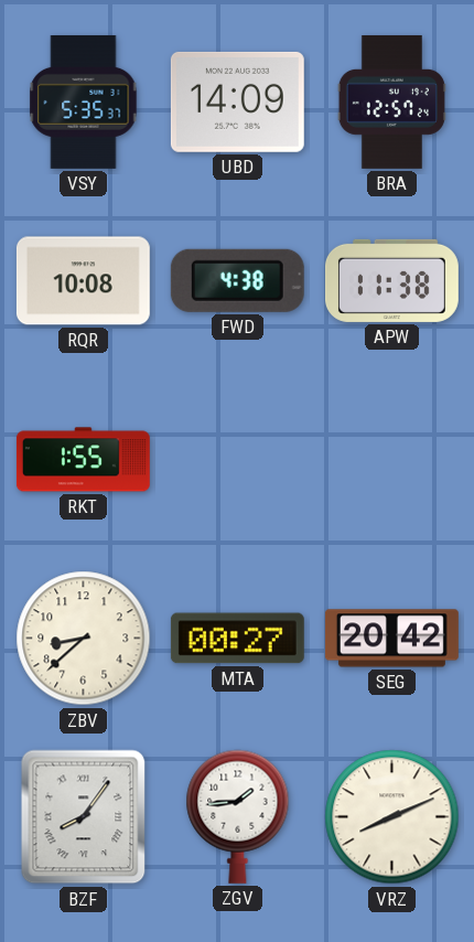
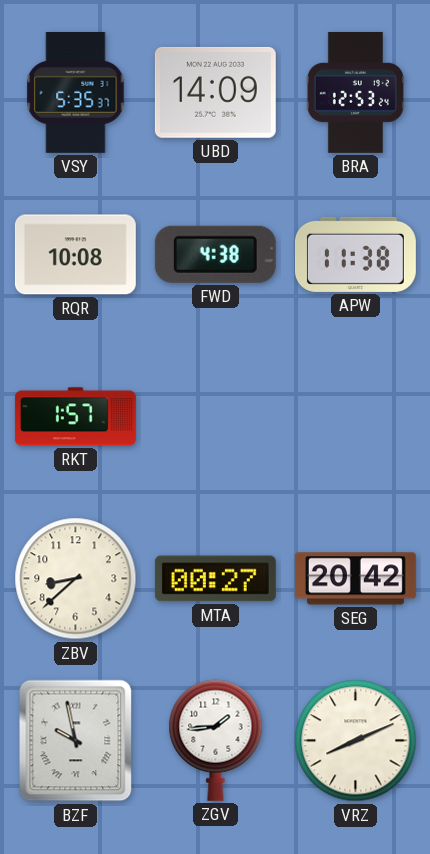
BRA: 12:57 -> 12:53 (355, 92)
RKT: 1:55 -> 1:57 (75, 417)
BZF: 8:06 -> 9:58 (76, 741)
